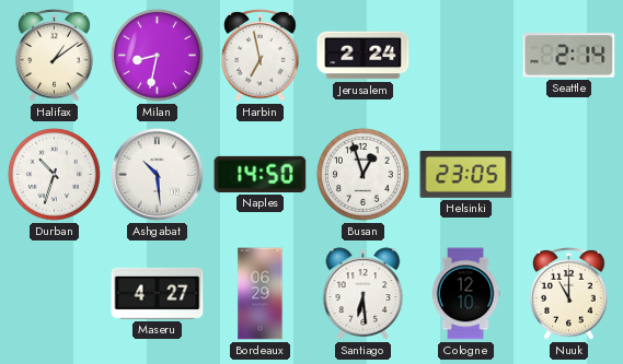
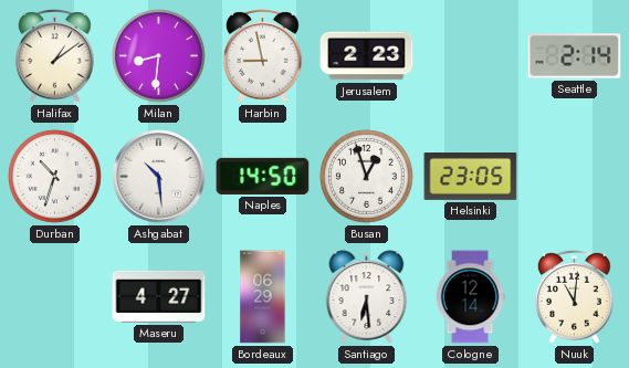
Milan: 8:32 -> 8:31 (159, 56)
Harbin: 6:58 -> 8:58 (263, 56)
Jerusalem: 2:24 -> 2:23 (367, 56)
Cologne: 12:10 -> 12:14 (470, 297)
Nuuk: 11:00 -> 11:01 (575, 297)
